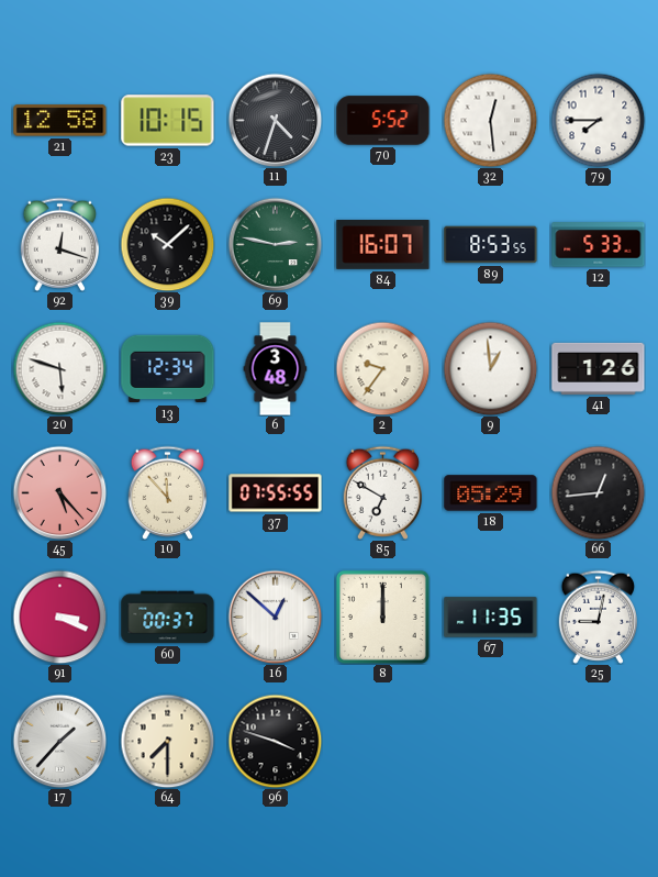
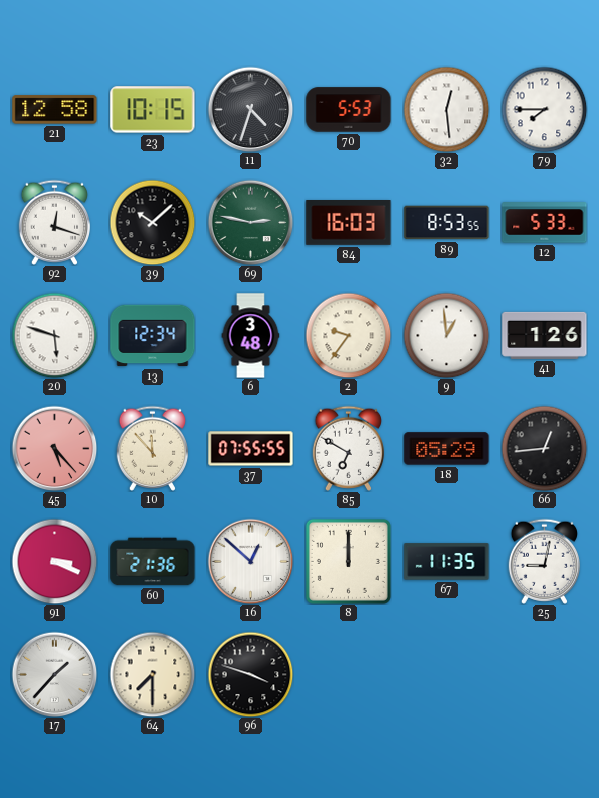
70: 5:52 -> 5:53 (349, 110)
84: 16:07 -> 16:03 (349, 223)
60: 00:37 -> 21:36 (153, 562)
